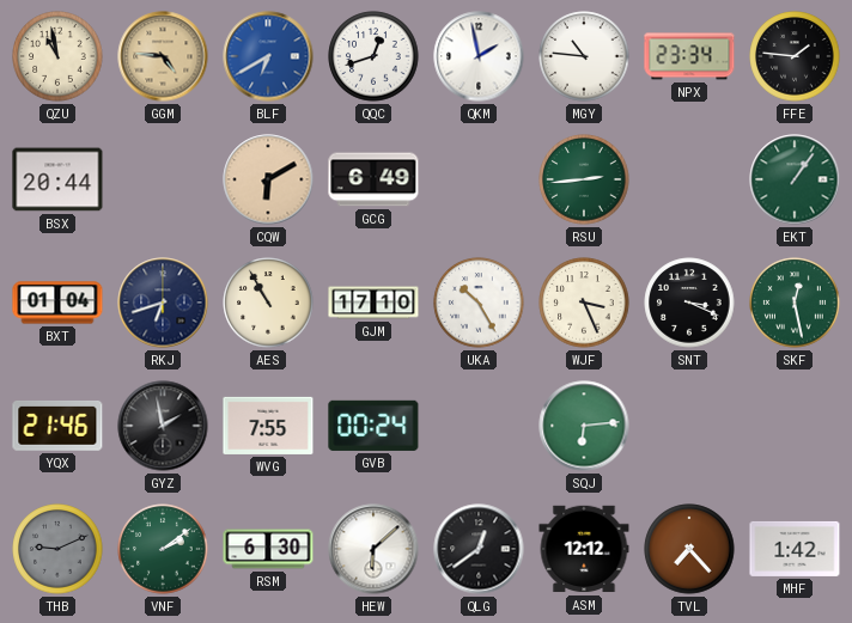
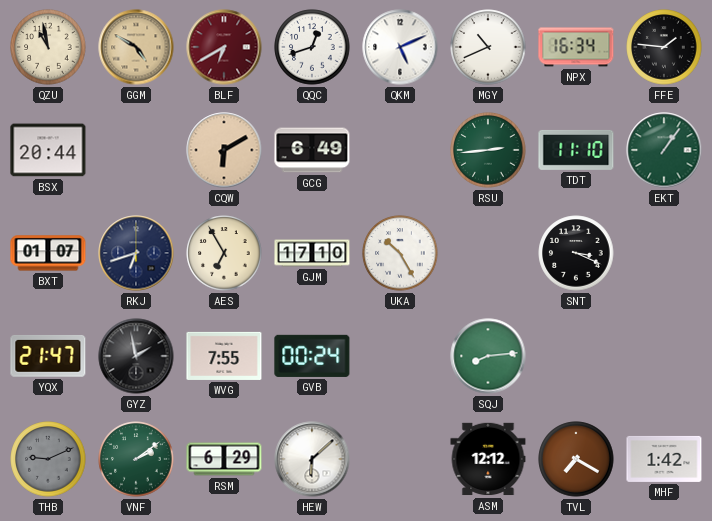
GGM: 4:46 -> 4:50 (136, 47)
BLF dial: blue -> burgundy (224, 47)
QKM: 1:58 -> 5:11 (400, 47)
MGY: 10:46 -> 10:41 (488, 47)
NPX: 23:34 -> 16:34 (576, 47)
TDT: none -> 11:10 (576, 150)
BXT: 01:04 -> 01:07 (48, 253)
AES: 10:55 -> 6:55 (224, 253)
WJF: 3:26 -> none (584, 303)
SKF: 12:28 -> none (795, 303)
YQX: 21:46 -> 21:47 (48, 356)
SQJ: 6:14 -> 8:14 (488, 356)
RSM: 6:30 -> 6:29 (224, 459)
QLG: 12:39 -> none (479, 549)
TVL: 7:23 -> 7:20 (576, 459)
